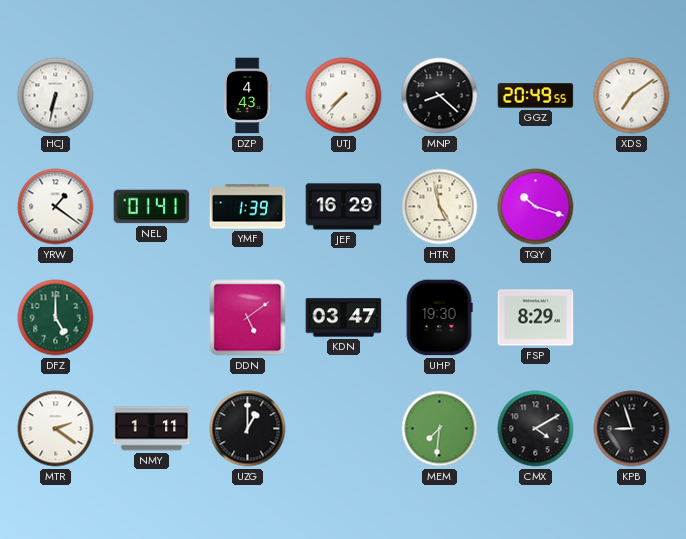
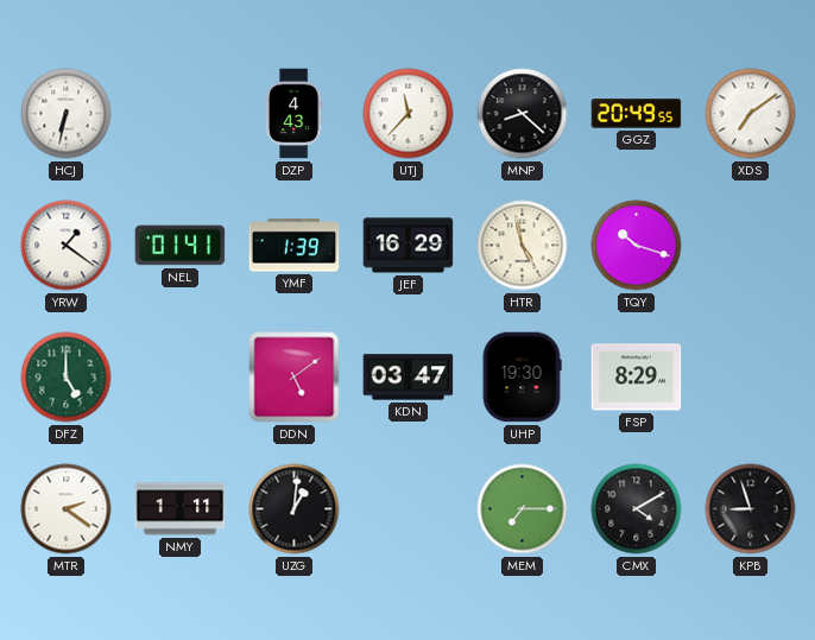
UTJ: 7:37 -> 11:37 (409, 114)
UZG: 1:00 -> 1:01 (295, 509)
MEM: 7:31 -> 7:15 (523, 509)
